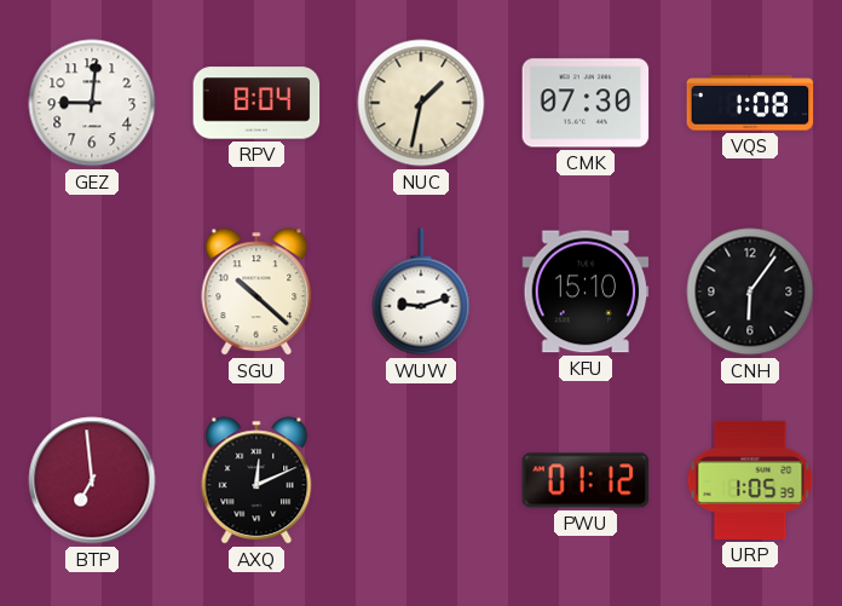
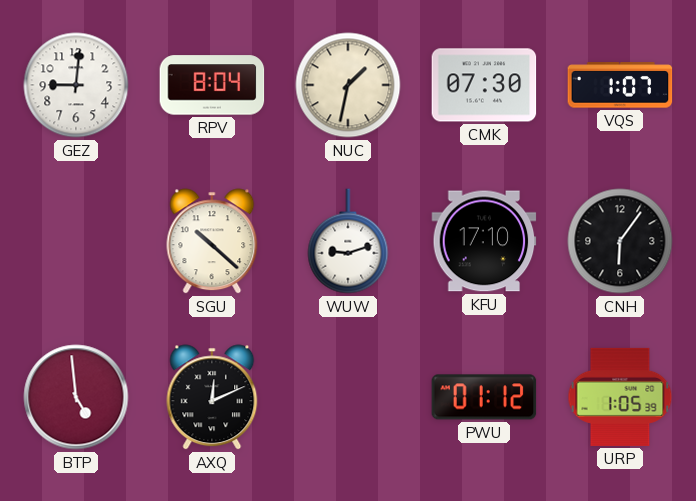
VQS: 1:08 -> 1:07 (620, 85)
KFU: 15:10 -> 17:10 (484, 241)
BTP: 6:59 -> 4:59 (76, 397)
